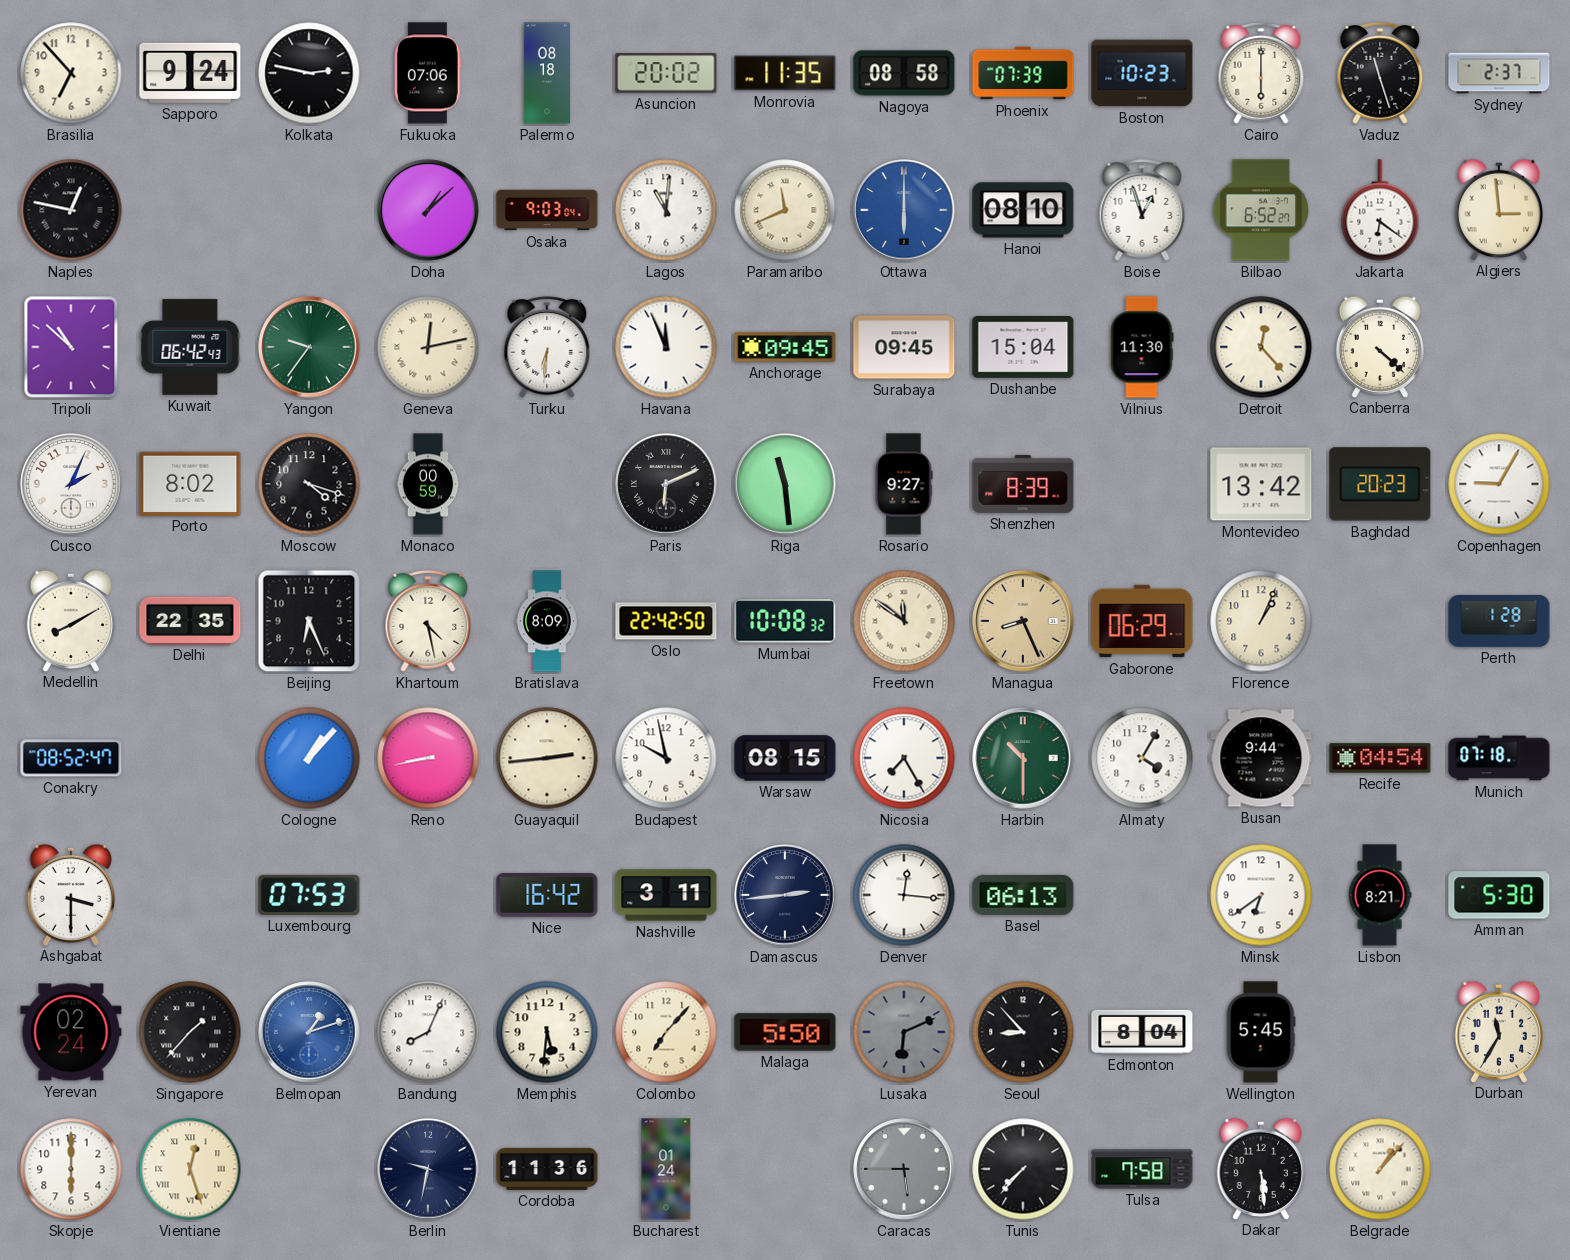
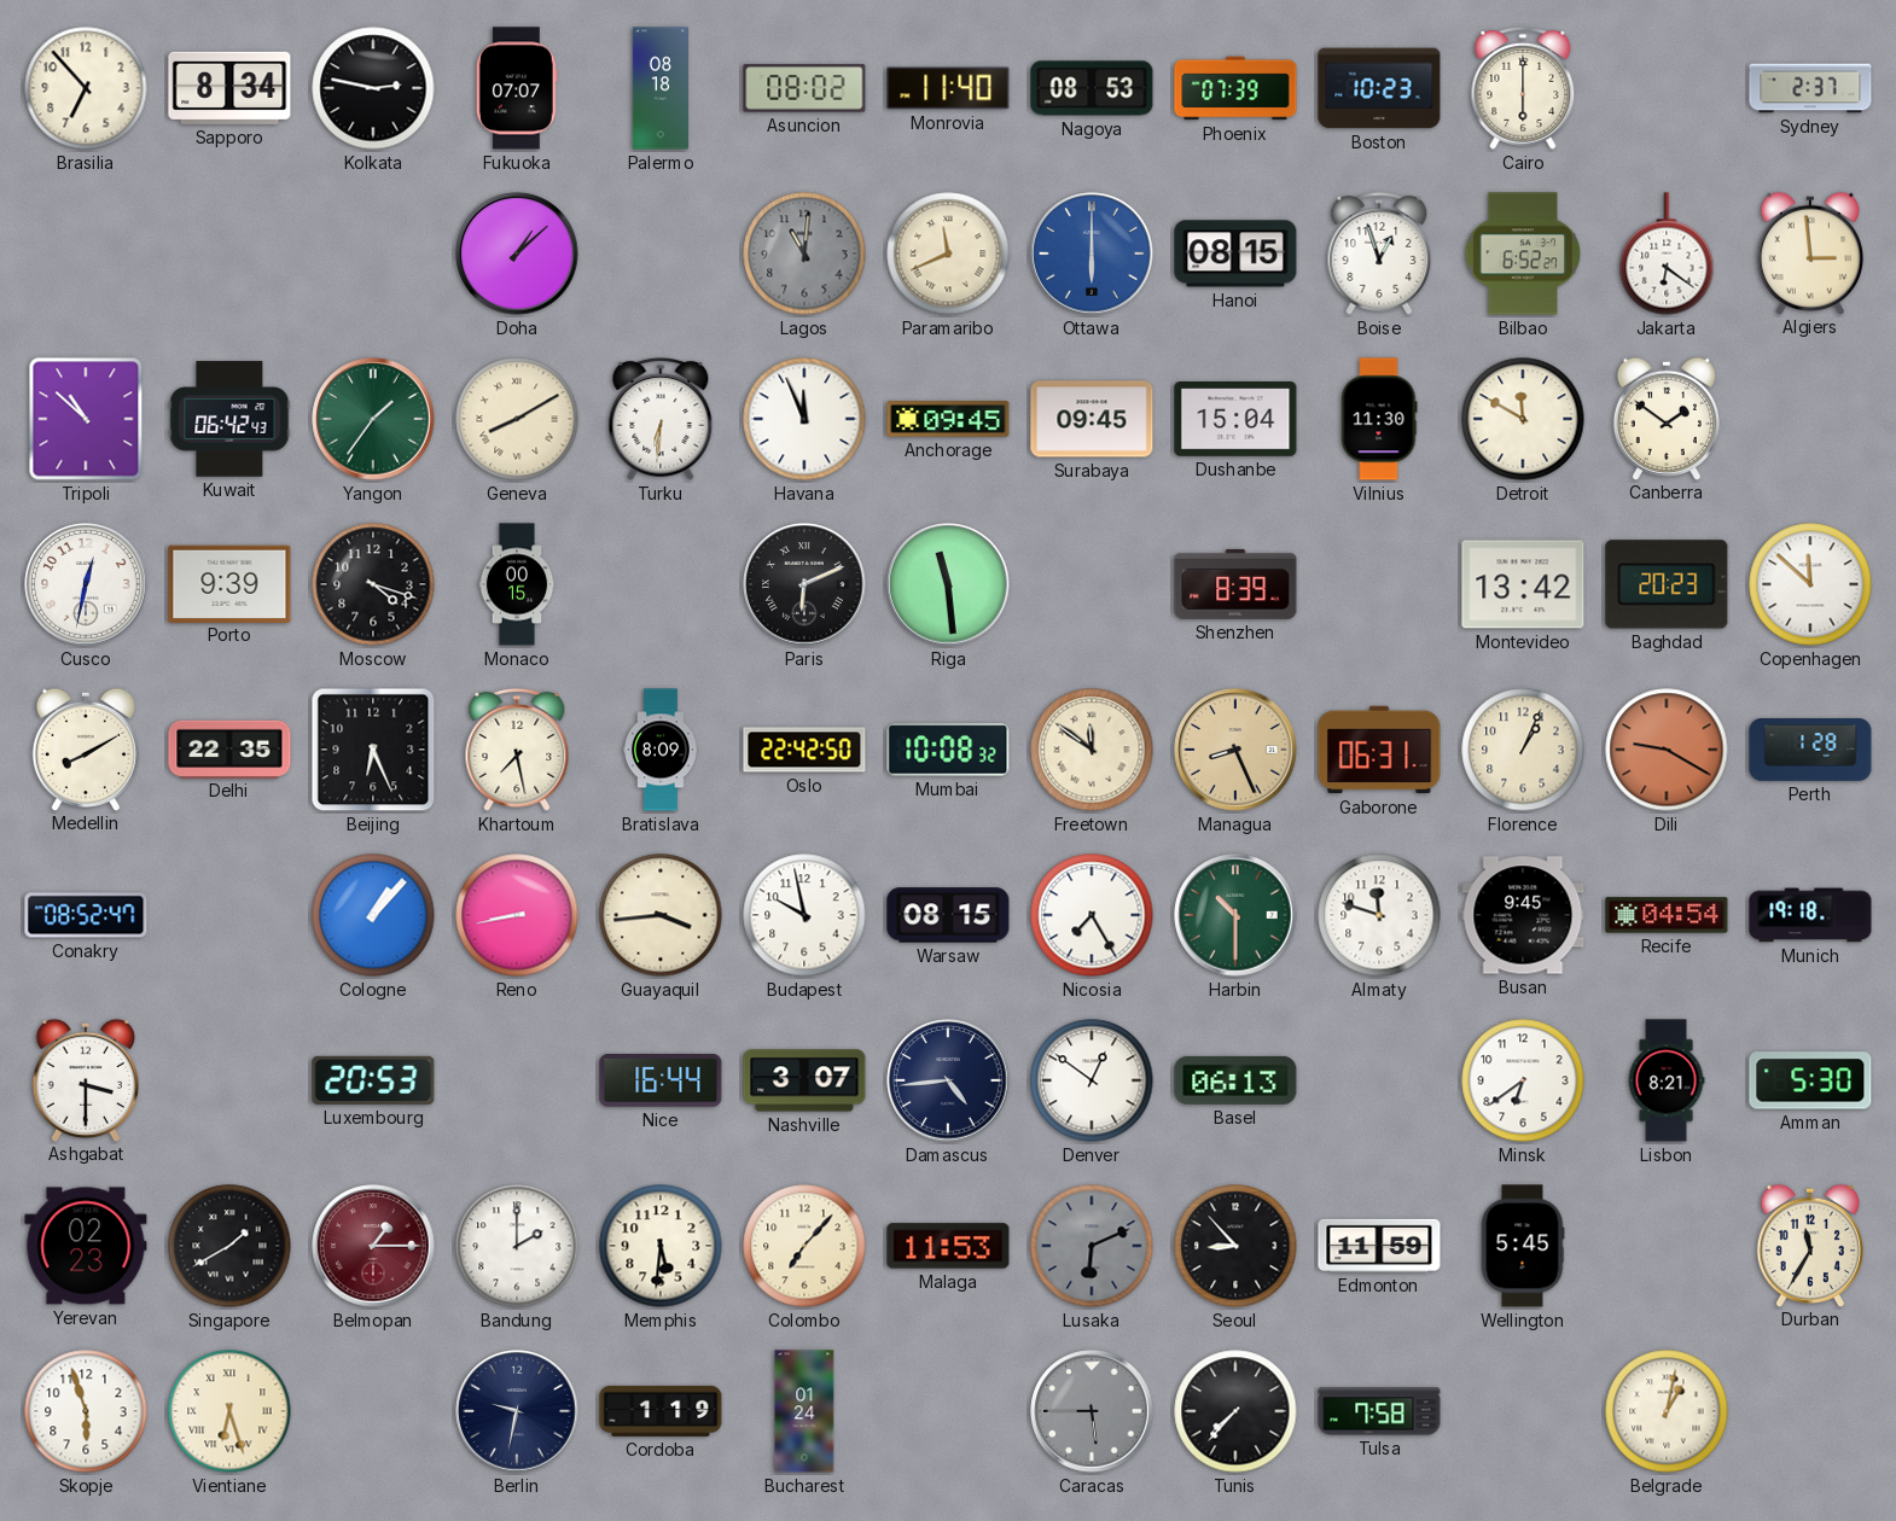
Sapporo: 9:24 -> 8:34 (229, 88)
Fukuoka: 07:06 -> 07:07 (517, 88)
Asuncion: 20:02 -> 08:02 (804, 88)
Monrovia: 11:35 -> 11:40 (948, 88)
Nagoya: 08:58 -> 08:53 (1092, 88)
Vaduz: 11:27 -> none (1380, 73)
Naples: 12:47 -> none (71, 210)
Osaka: 9:03 -> none (547, 210)
Lagos dial: white -> grey (804, 253)
Hanoi: 08:10 -> 08:15 (1235, 253)
Yangon: 9:36 -> 1:36 (373, 419)
Geneva: 12:13 -> 8:10 (517, 419)
Detroit: 12:23 -> 11:50 (1523, 419)
Canberra: 4:22 -> 1:51 (1665, 418)
Cusco: 2:04 -> 12:32 (86, 584)
Porto: 8:02 -> 9:39 (229, 583)
Monaco: 00:59 -> 00:15 (517, 584)
Rosario: 9:27 -> none (904, 484)
Copenhagen: 9:05 -> 11:52 (1810, 584)
Khartoum: 4:28 -> 7:28 (517, 750)
Gaborone: 06:29 -> 06:31 (1379, 750)
Dili: none -> 9:20 (1667, 750)
Guayaquil: 2:44 -> 3:44 (661, 915)
Almaty: 4:05 -> 11:48 (1379, 915)
Busan: 9:44 -> 9:45 (1523, 915)
Munich: 07:18 -> 19:18 (1810, 915)
Luxembourg: 07:53 -> 20:53 (373, 1080)
Nice: 16:42 -> 16:44 (661, 1082)
Nashville: 3:11 -> 3:07 (804, 1080)
Damascus: 2:44 -> 4:44 (948, 1080)
Denver: 12:16 -> 12:51 (1092, 1080)
Yerevan: 02:24 -> 02:23 (86, 1246)
Singapore: 1:37 -> 1:40 (229, 1246)
Belmopan: 1:12 -> 1:15 (373, 1246)
Belmopan dial: blue -> burgundy (373, 1246)
Bandung: 8:04 -> 2:00 (517, 1246)
Malaga: 5:50 -> 11:53 (948, 1246)
Edmonton: 8:04 -> 11:59 (1379, 1246)
Skopje: 6:00 -> 5:57 (86, 1411)
Vientiane: 12:27 -> 6:27 (229, 1411)
Cordoba: 11:36 -> 1:19 (661, 1411)
Dakar: 5:29 -> none (1260, 1168)
Belgrade: 1:07 -> 1:02 (1667, 1411)
